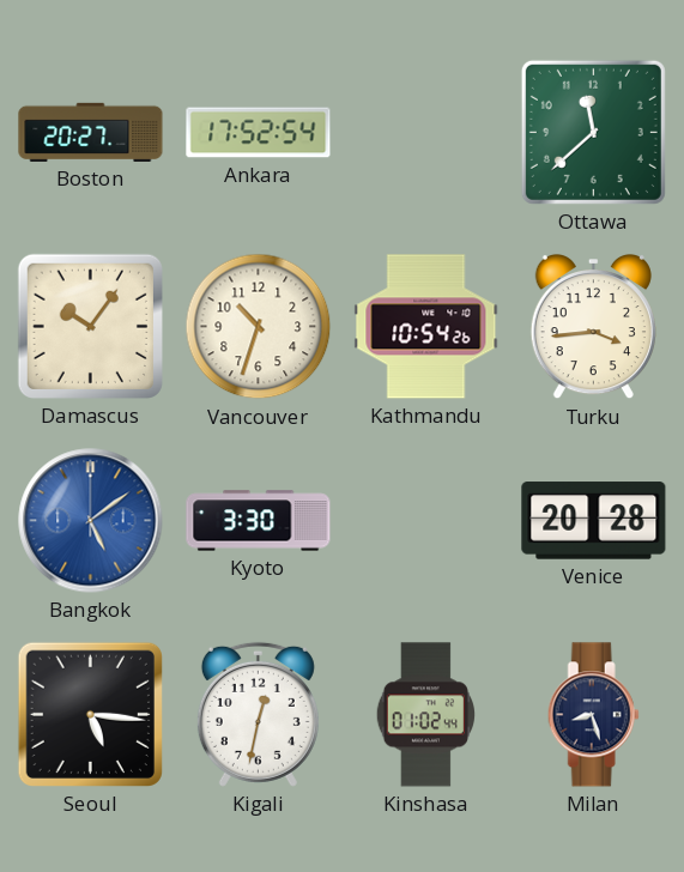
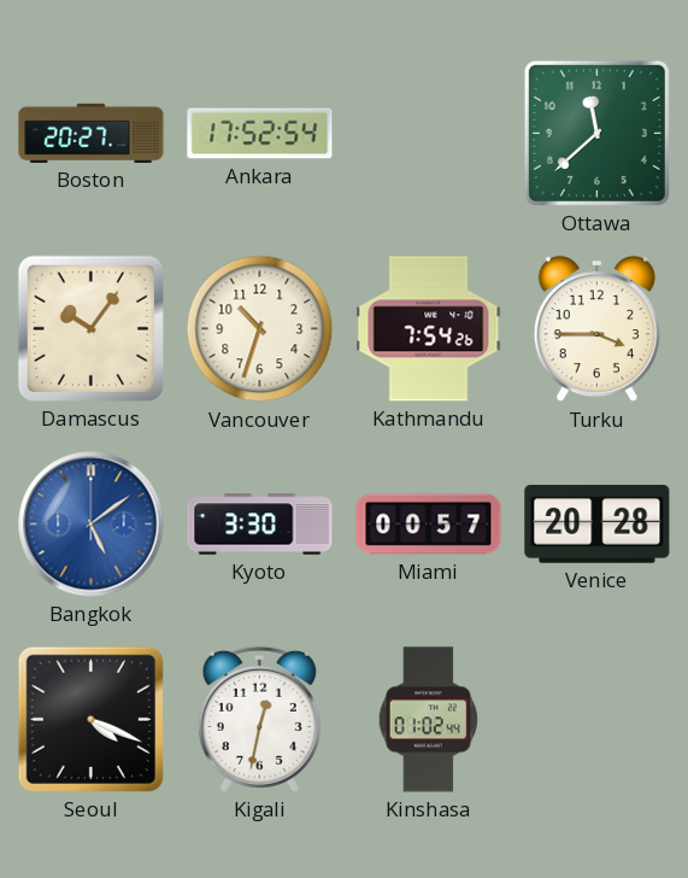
Kathmandu: 10:54 -> 7:54 (429, 329)
Turku: 3:44 -> 3:45 (596, 329)
Miami: none -> 00:57 (429, 525)
Seoul: 5:16 -> 4:19 (90, 719)
Milan: 8:27 -> none (593, 715)
